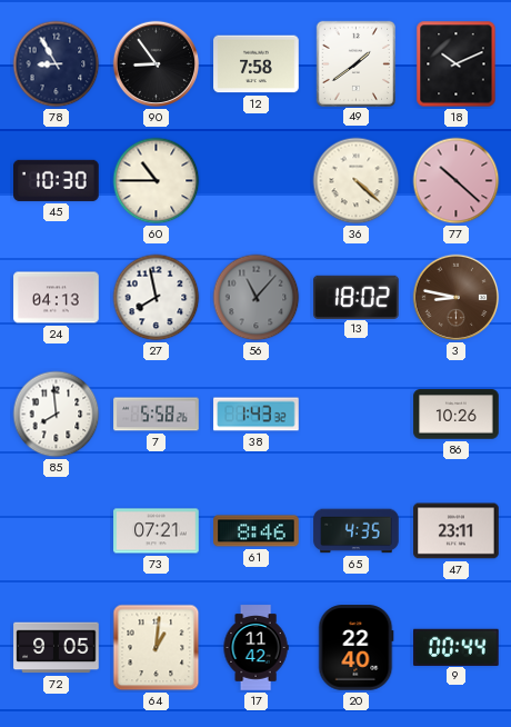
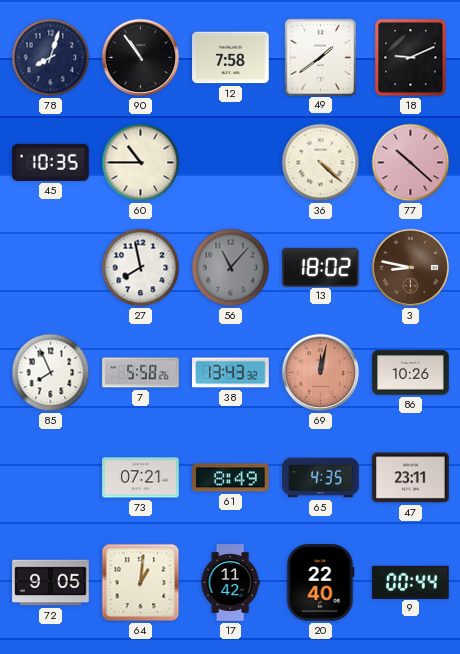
78: 8:55 -> 8:03 (51, 58)
90: 8:54 -> 10:54 (141, 58)
18: 10:11 -> 9:11 (411, 58)
45: 10:30 -> 10:35 (51, 162)
24: 04:13 -> none (57, 298)
85: 7:59 -> 7:56 (51, 373)
38: 1:43 -> 13:43 (231, 373)
69: none -> 12:02 (321, 373)
61: 8:46 -> 8:49 (231, 478)
